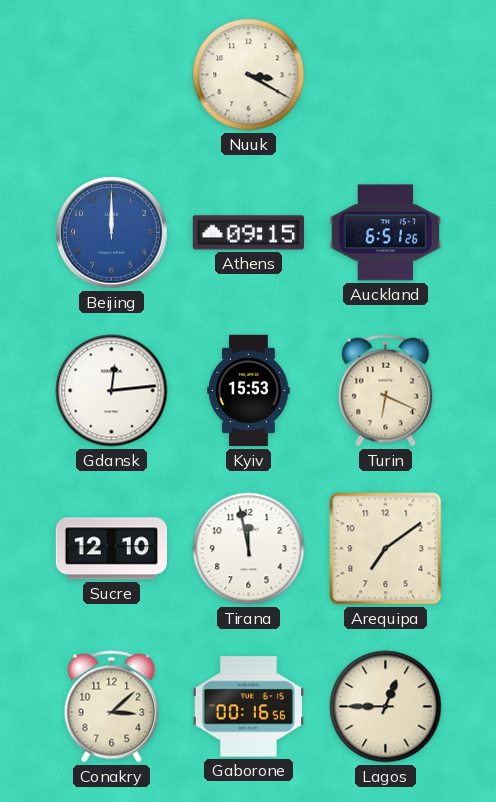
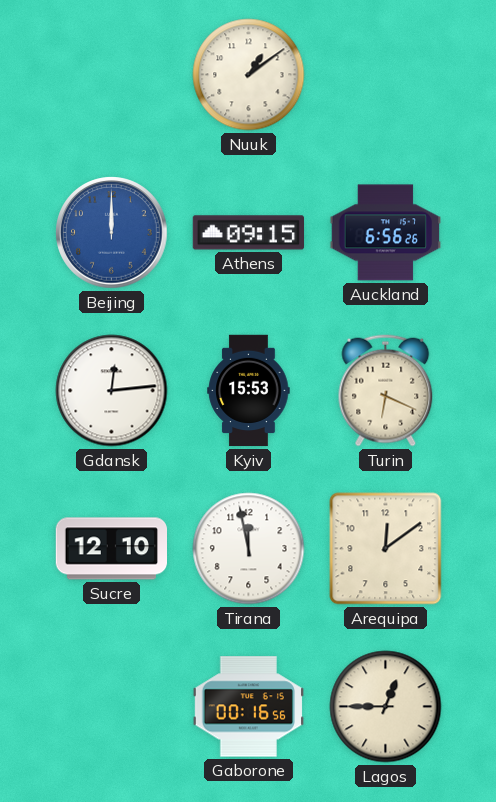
Nuuk: 3:20 -> 1:09 (249, 75)
Auckland: 6:51 -> 6:56 (385, 233)
Arequipa: 7:09 -> 12:09 (386, 549)
Conakry: 3:08 -> none (112, 707)
